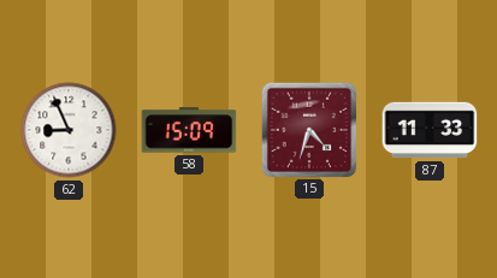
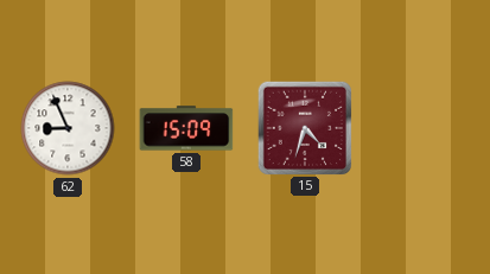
87: 11:33 -> none (430, 130)
